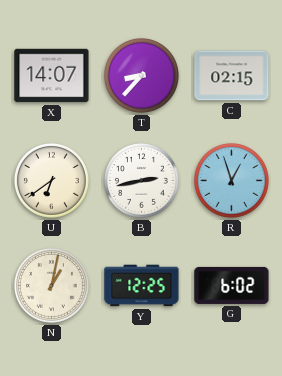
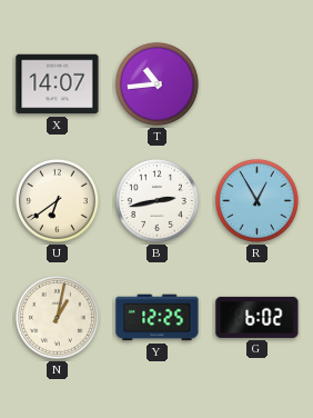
T: 8:37 -> 10:44 (156, 83)
C: 02:15 -> none (232, 76)
R: 12:57 -> 12:55 (256, 200)
